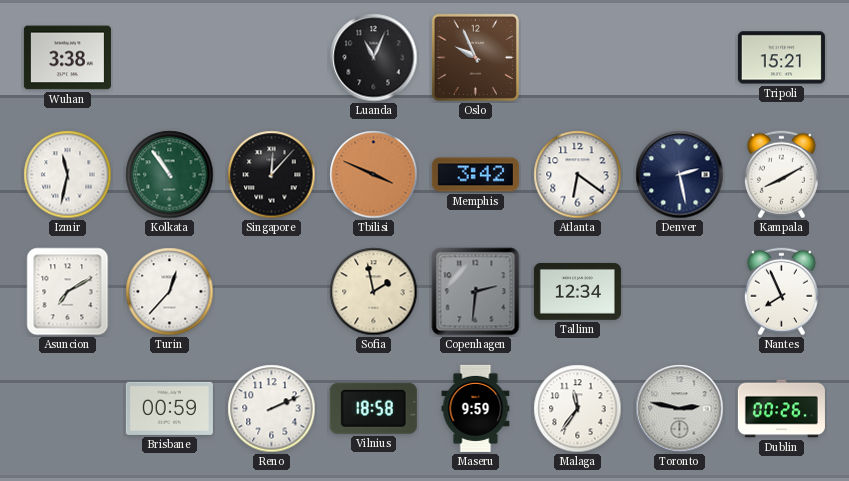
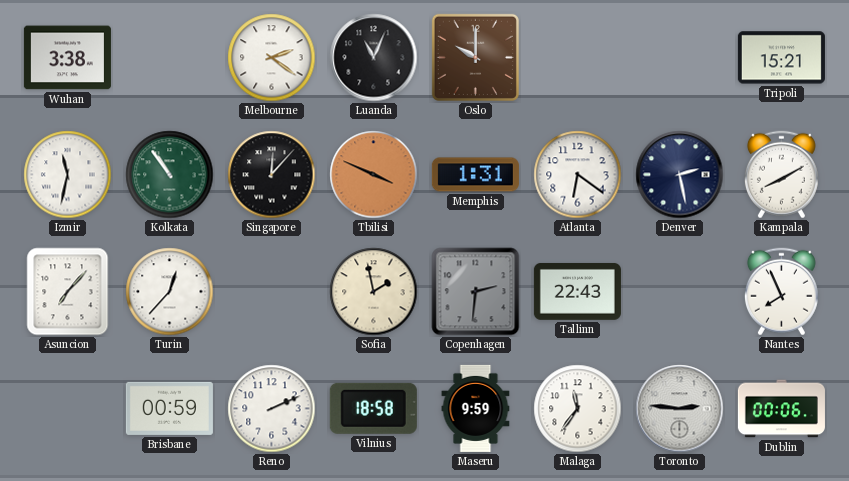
Melbourne: none -> 2:21 (272, 58)
Oslo: 9:56 -> 10:00 (475, 57)
Memphis: 3:42 -> 1:31 (475, 175)
Asuncion: 7:10 -> 7:07 (68, 292)
Tallinn: 12:34 -> 22:43 (577, 291)
Toronto: 2:47 -> 2:46 (680, 409)
Dublin: 00:26 -> 00:06 (781, 409)
